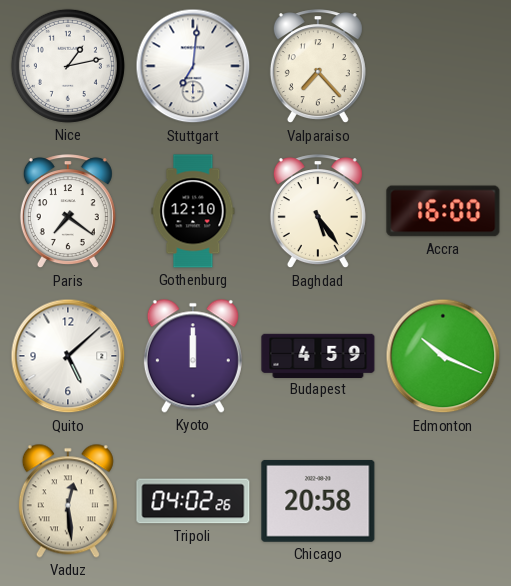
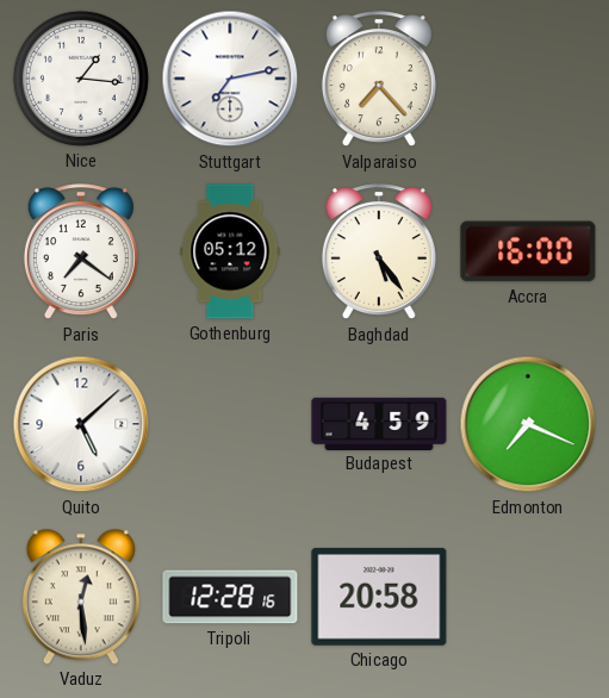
Nice: 1:13 -> 1:16 (81, 79)
Stuttgart: 7:01 -> 7:13 (230, 79)
Gothenburg: 12:10 -> 05:12 (230, 251)
Kyoto: 12:00 -> none (193, 356)
Edmonton: 10:19 -> 7:19 (528, 424)
Tripoli: 04:02 -> 12:28 (230, 597)
